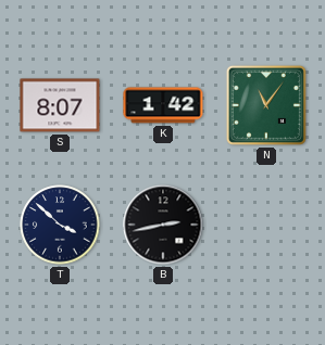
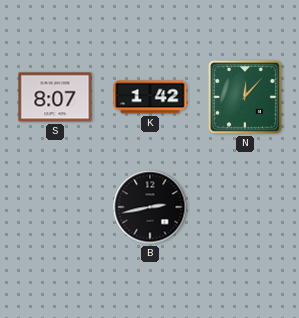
N: 11:06 -> 12:07 (245, 97)
T: 3:52 -> none (60, 225)
